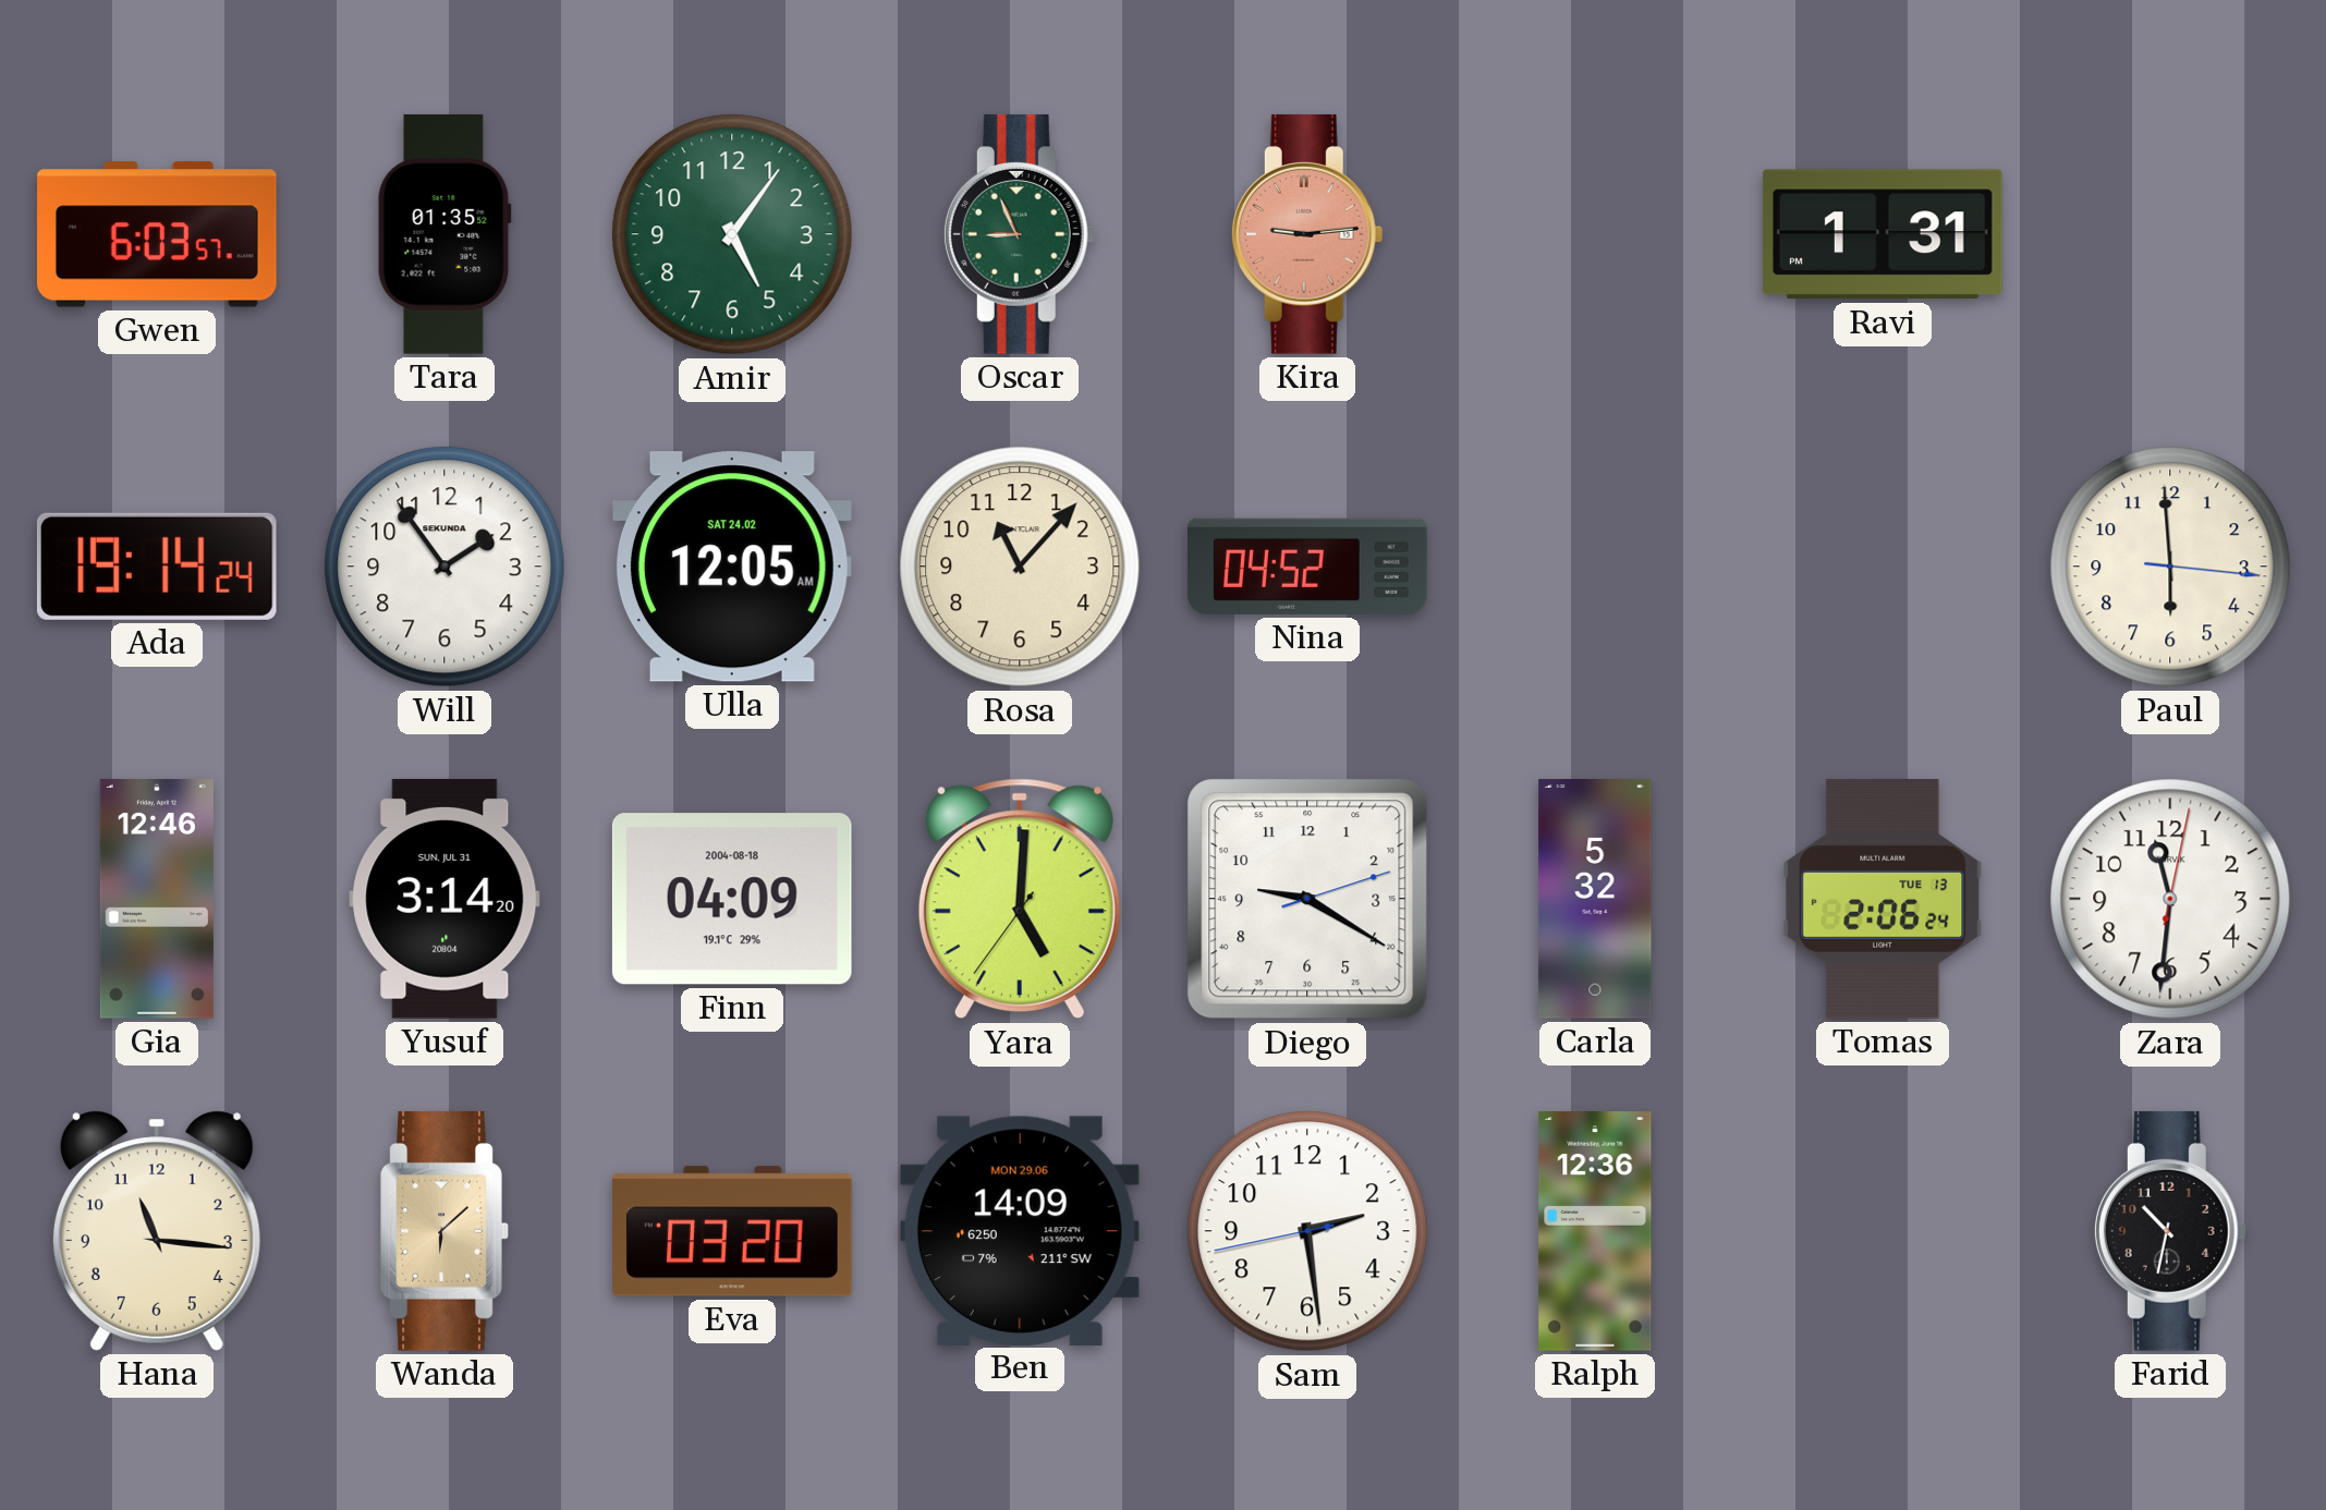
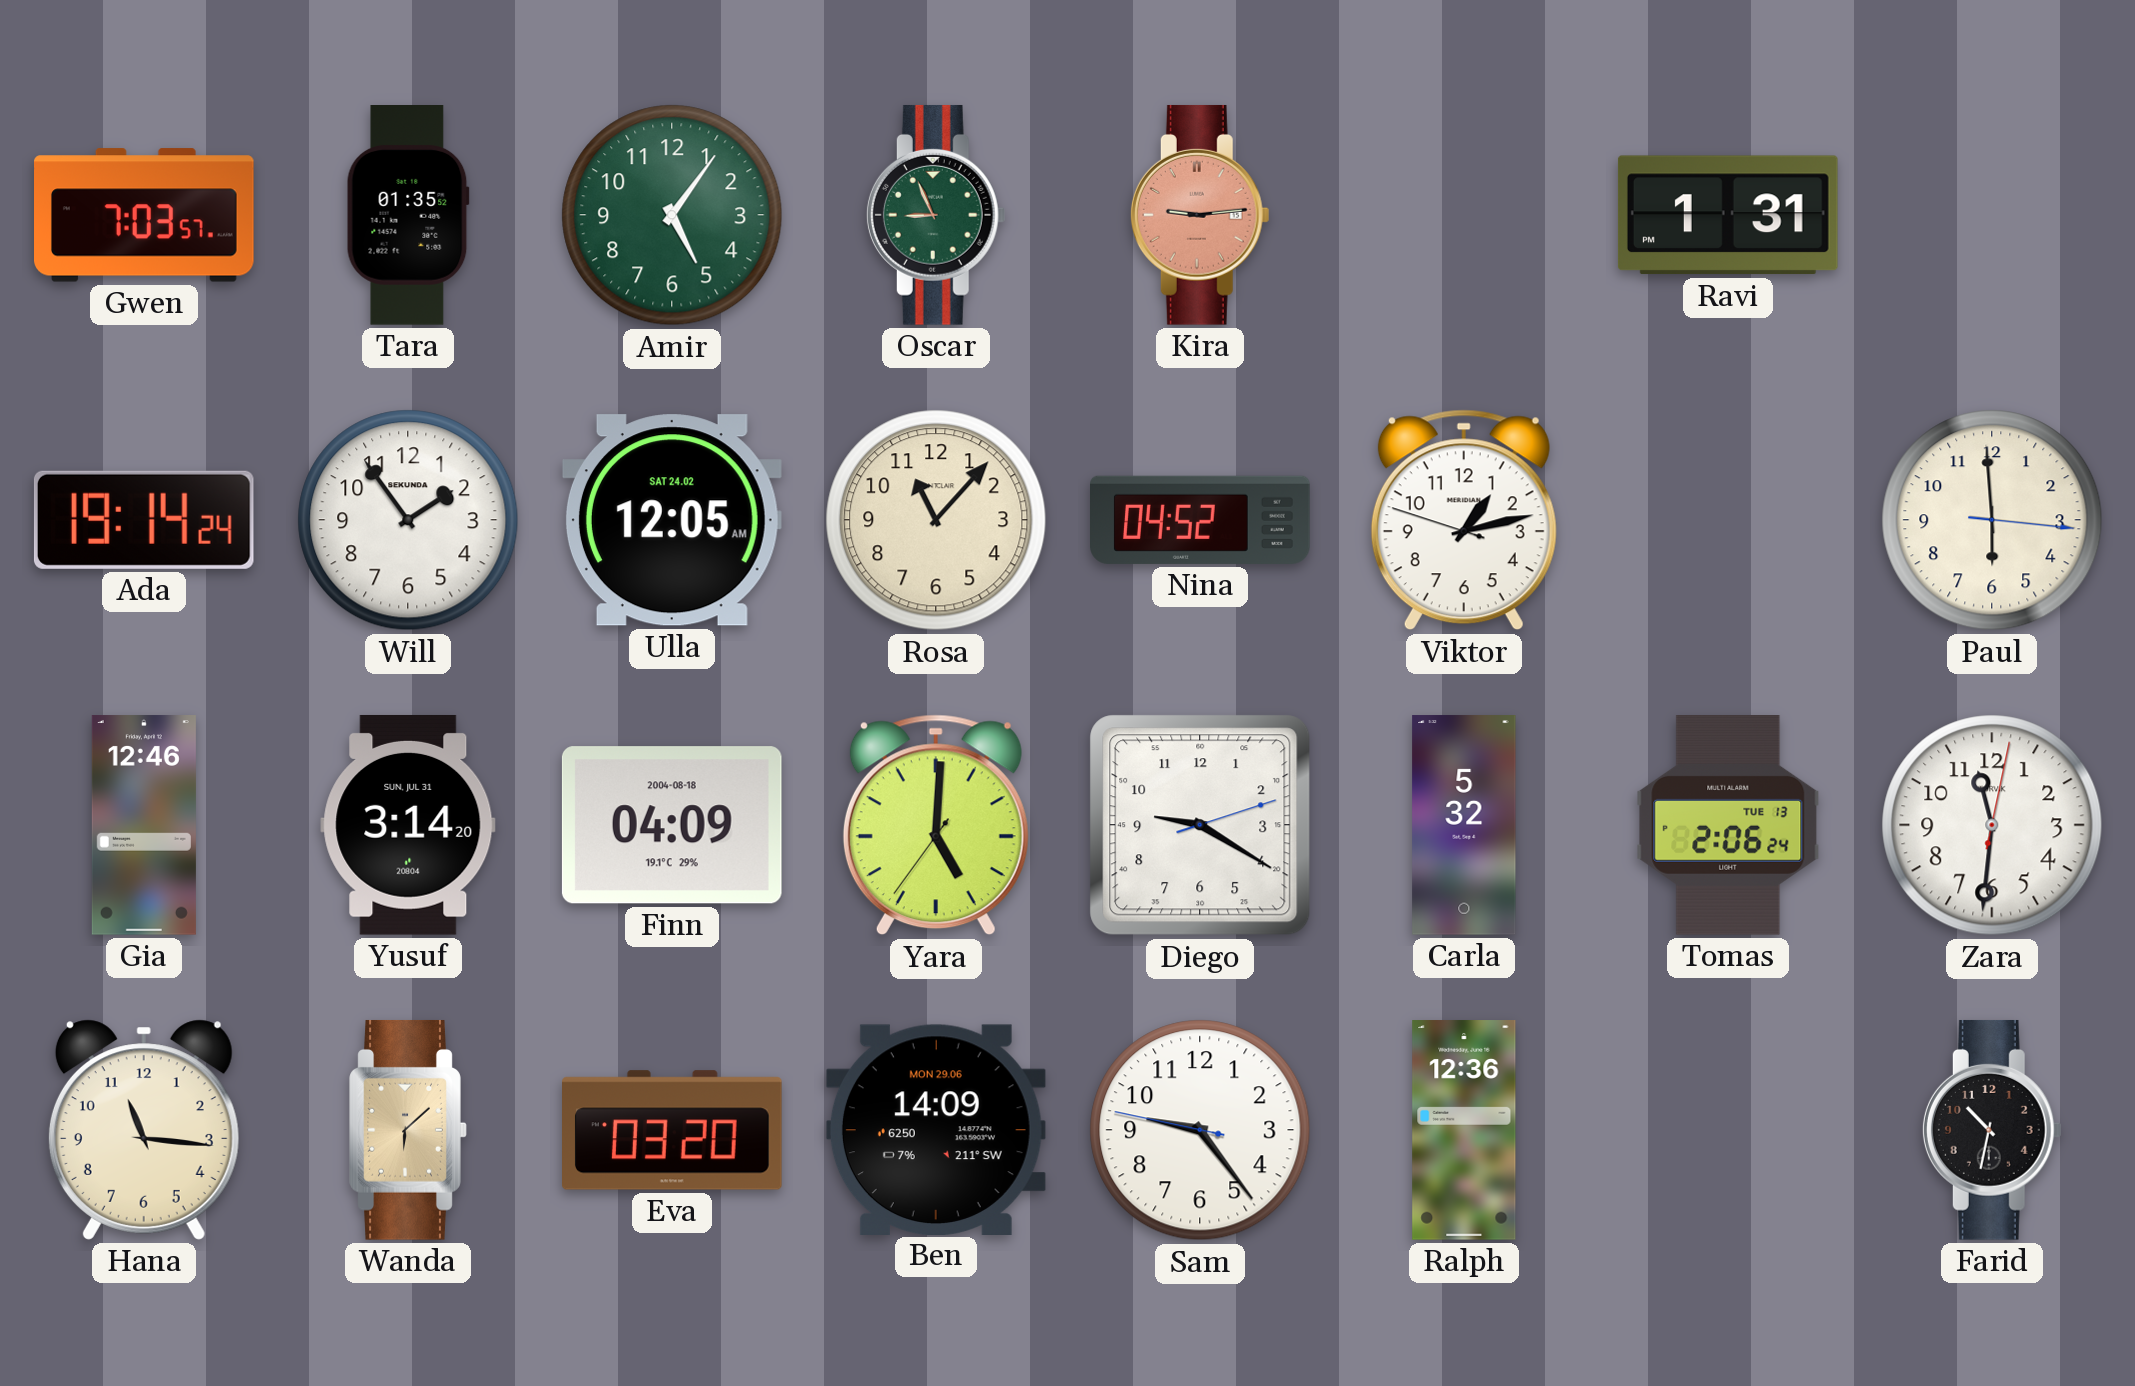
Gwen: 6:03 -> 7:03 (145, 215)
Viktor: none -> 1:12 (1464, 520)
Sam: 2:28 -> 9:23 (1200, 1130)
